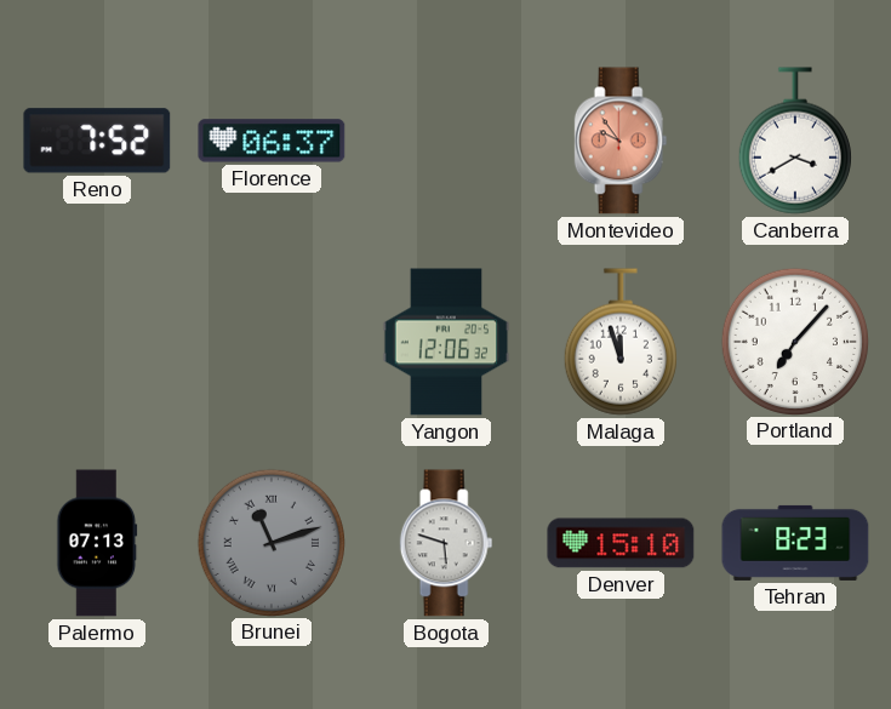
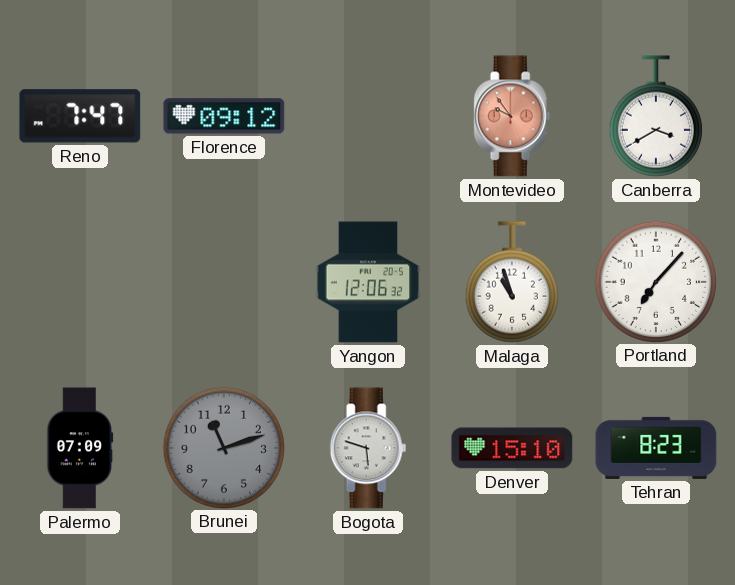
Reno: 7:52 -> 7:47 (80, 116)
Florence: 06:37 -> 09:12 (224, 116)
Malaga: 11:57 -> 10:57 (512, 282)
Palermo: 07:13 -> 07:09 (80, 448)
Brunei numerals: Roman -> Arabic (223, 447)
